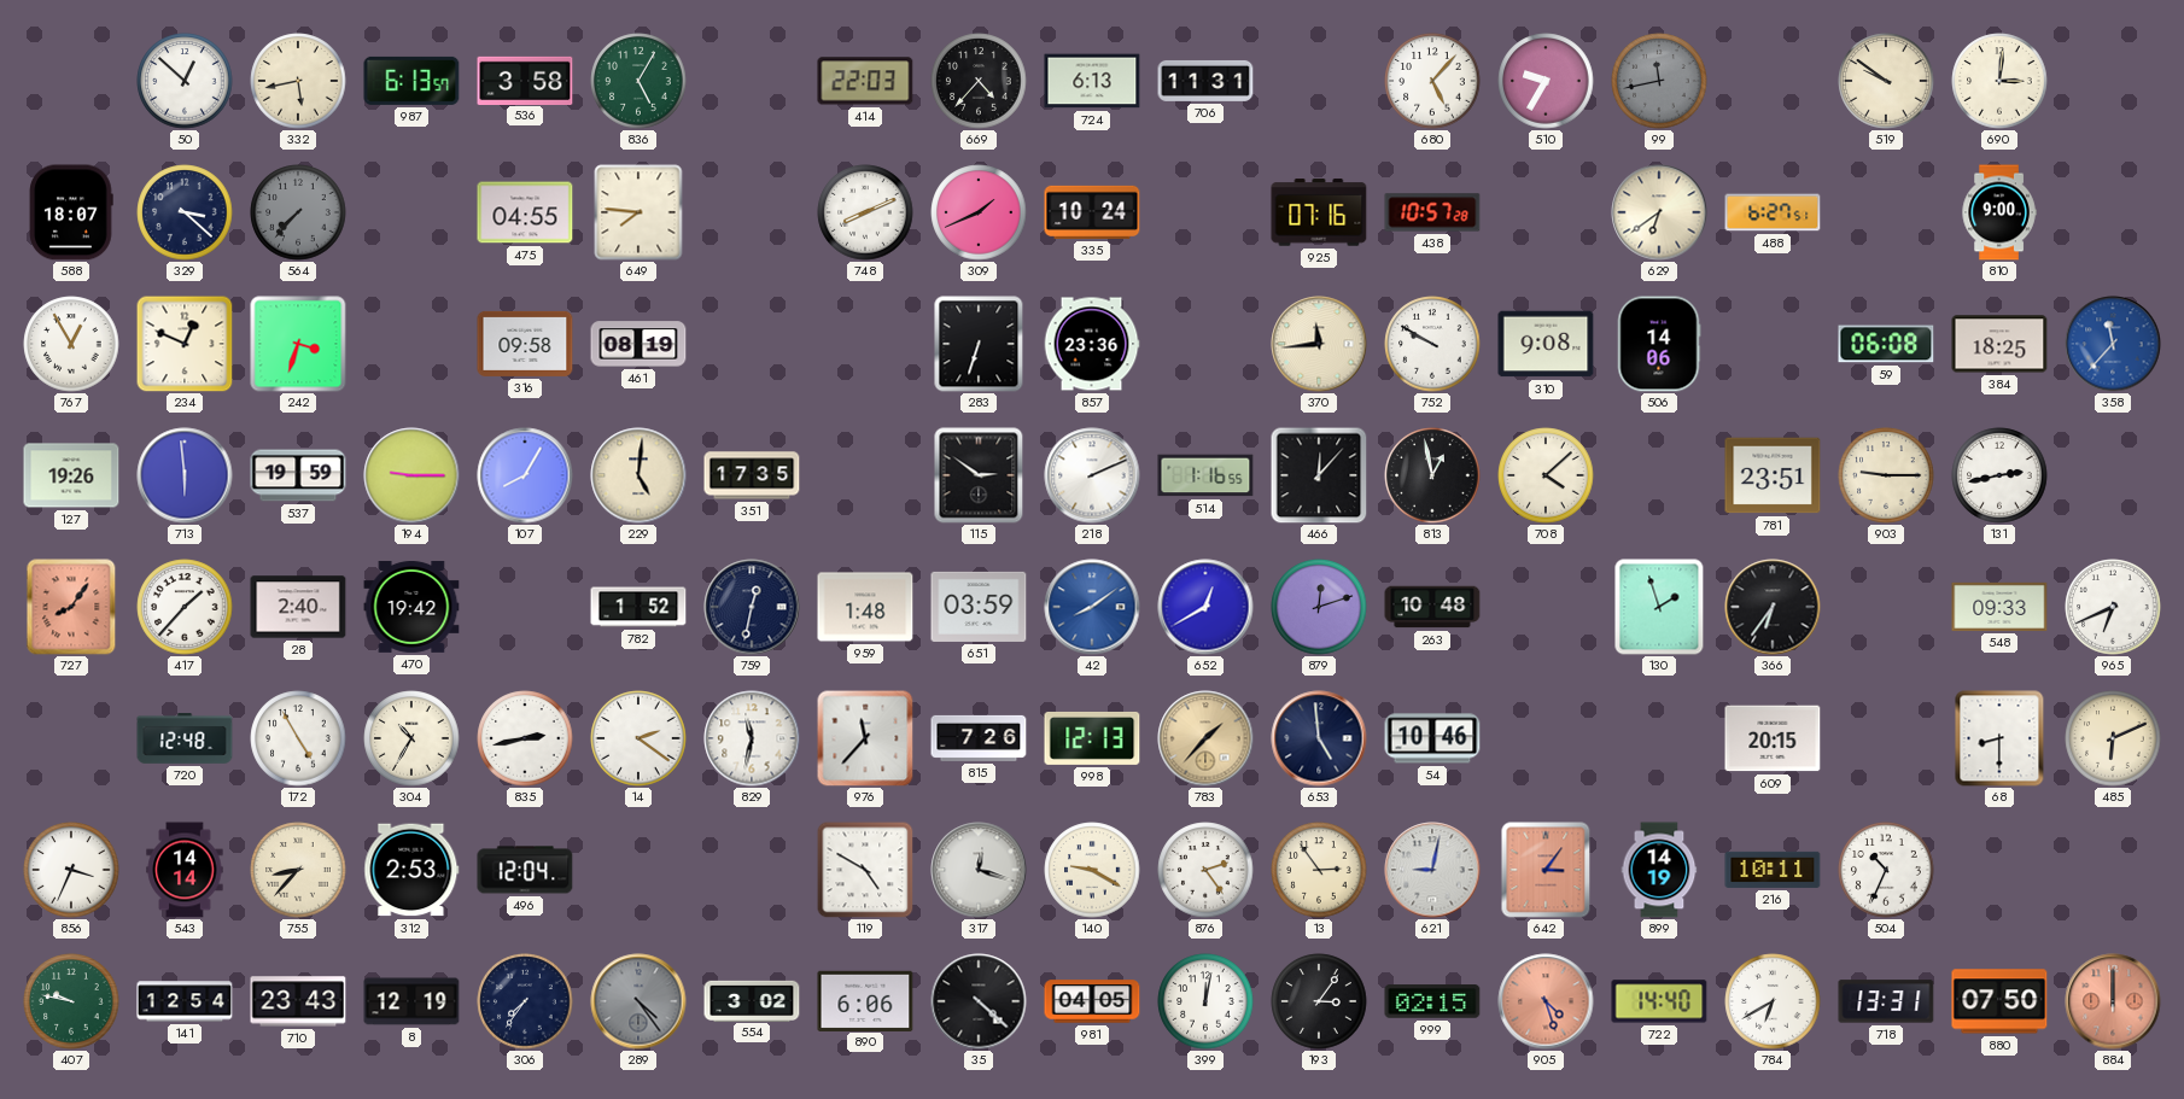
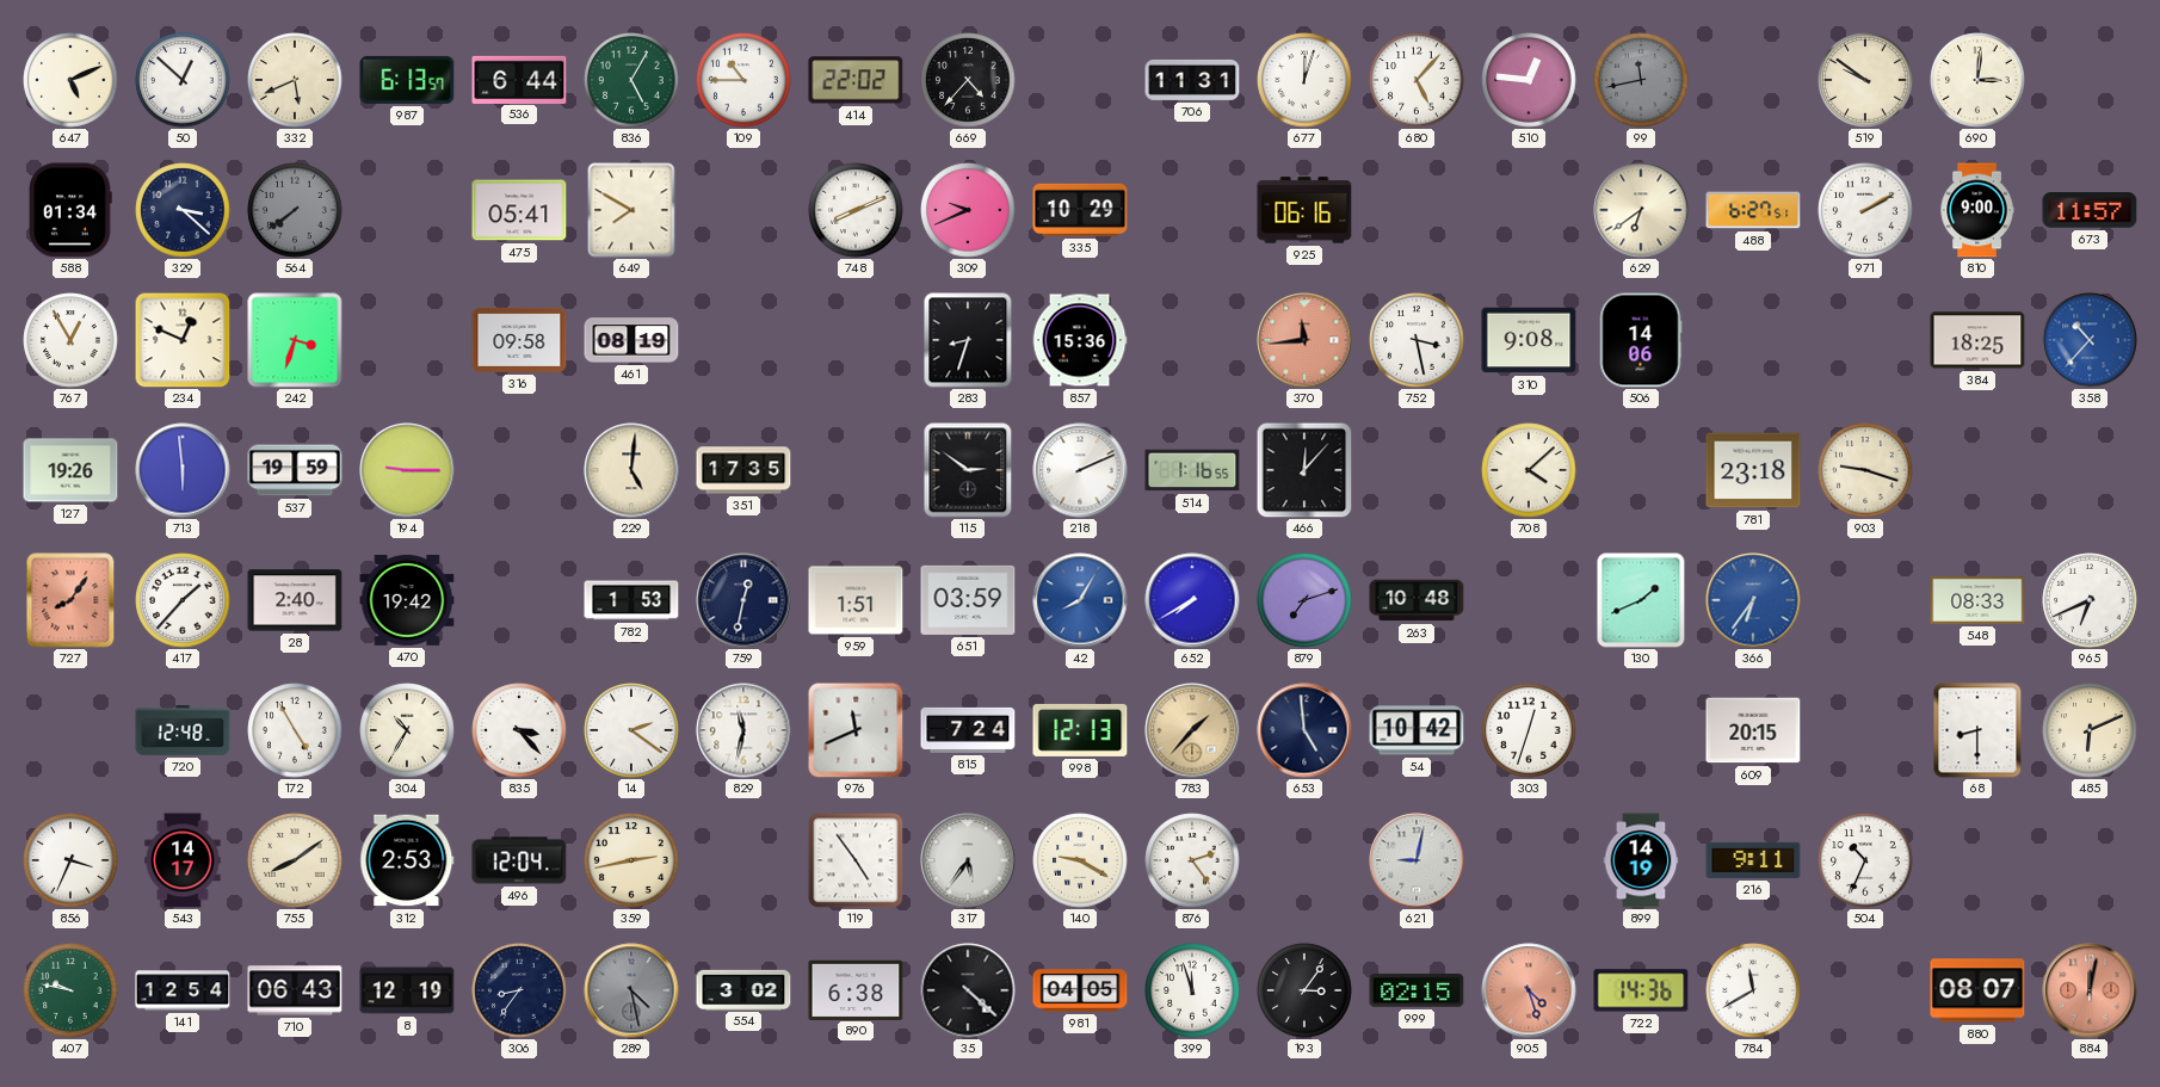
647: none -> 5:11 (70, 80)
332: 5:43 -> 5:41 (295, 80)
536: 3:58 -> 6:44 (519, 79)
109: none -> 10:45 (743, 80)
414: 22:03 -> 22:02 (856, 80)
724: 6:13 -> none (1092, 81)
677: none -> 12:03 (1304, 80)
510: 9:35 -> 12:46 (1529, 80)
588: 18:07 -> 01:34 (70, 210)
564: 7:37 -> 7:39 (295, 210)
475: 04:55 -> 05:41 (519, 210)
649: 7:46 -> 7:50 (631, 210)
309: 1:41 -> 9:41 (968, 210)
335: 10:24 -> 10:29 (1080, 210)
925: 07:16 -> 06:16 (1304, 210)
438: 10:57 -> none (1432, 212)
971: none -> 2:10 (1865, 210)
673: none -> 11:57 (2090, 210)
283: 6:33 -> 8:33 (968, 340)
857: 23:36 -> 15:36 (1080, 340)
370 dial: cream -> salmon (1304, 340)
752: 9:50 -> 3:28 (1417, 340)
59: 06:08 -> none (1886, 344)
358: 11:37 -> 10:37 (2090, 340)
107: 8:05 -> none (525, 475)
813: 12:58 -> none (1432, 475)
781: 23:51 -> 23:18 (1753, 470)
903: 9:15 -> 9:18 (1865, 470)
131: 2:43 -> none (1999, 475)
782: 1:52 -> 1:53 (631, 600)
959: 1:48 -> 1:51 (856, 600)
42: 8:09 -> 8:05 (1080, 600)
652: 12:40 -> 7:40 (1192, 600)
879: 12:12 -> 7:12 (1304, 600)
130: 1:57 -> 1:41 (1641, 600)
366 dial: black -> blue (1753, 600)
548: 09:33 -> 08:33 (1977, 600)
835: 2:43 -> 3:23 (519, 730)
976: 11:37 -> 11:41 (856, 730)
815: 7:26 -> 7:24 (968, 730)
54: 10:46 -> 10:42 (1417, 730)
303: none -> 12:33 (1529, 730)
543: 14:14 -> 14:17 (183, 860)
755: 8:37 -> 8:09 (295, 860)
359: none -> 2:43 (631, 860)
119: 4:50 -> 4:54 (856, 860)
317: 12:18 -> 5:36 (968, 860)
13: 2:54 -> none (1319, 870)
642: 3:06 -> none (1546, 870)
216: 10:11 -> 9:11 (1753, 860)
710: 23:43 -> 06:43 (295, 990)
306: 7:36 -> 8:36 (519, 990)
289: 4:24 -> 4:28 (631, 990)
890: 6:06 -> 6:38 (856, 989)
399: 12:02 -> 11:57 (1192, 990)
722: 14:40 -> 14:36 (1641, 990)
784: 6:40 -> 11:40 (1753, 990)
718: 13:31 -> none (1886, 1001)
880: 07:50 -> 08:07 (1977, 990)
884: 12:00 -> 12:02 (2090, 990)
